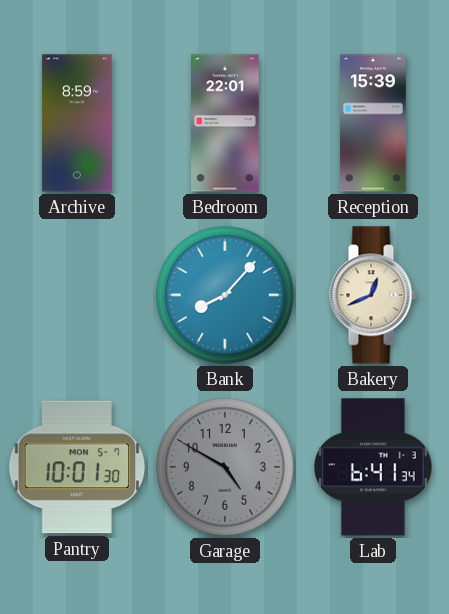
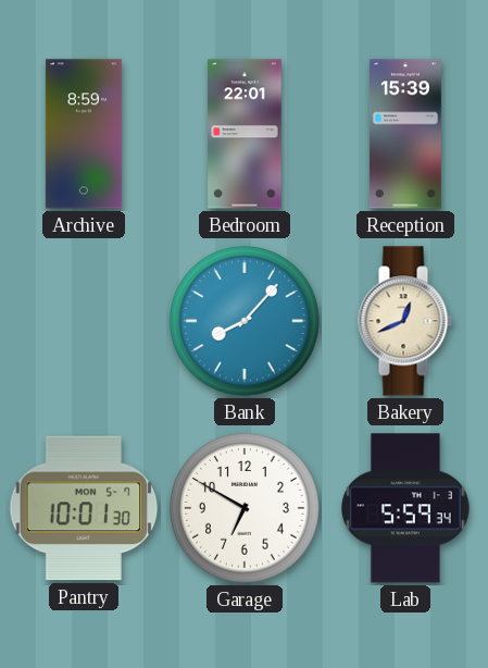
Garage: 4:50 -> 6:50 (246, 509)
Garage dial: grey -> white (246, 509)
Lab: 6:41 -> 5:59 (405, 508)
